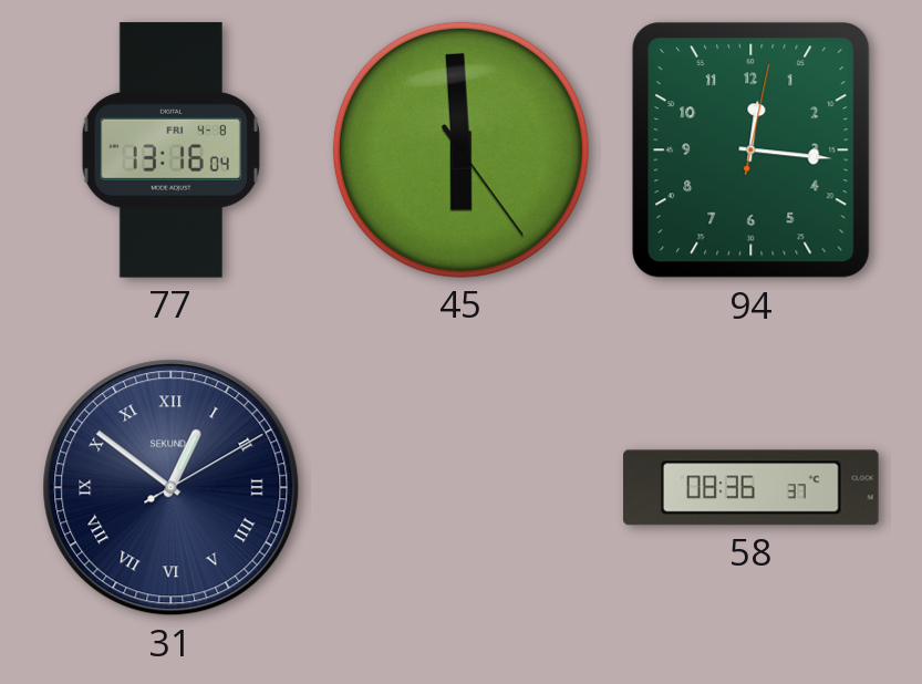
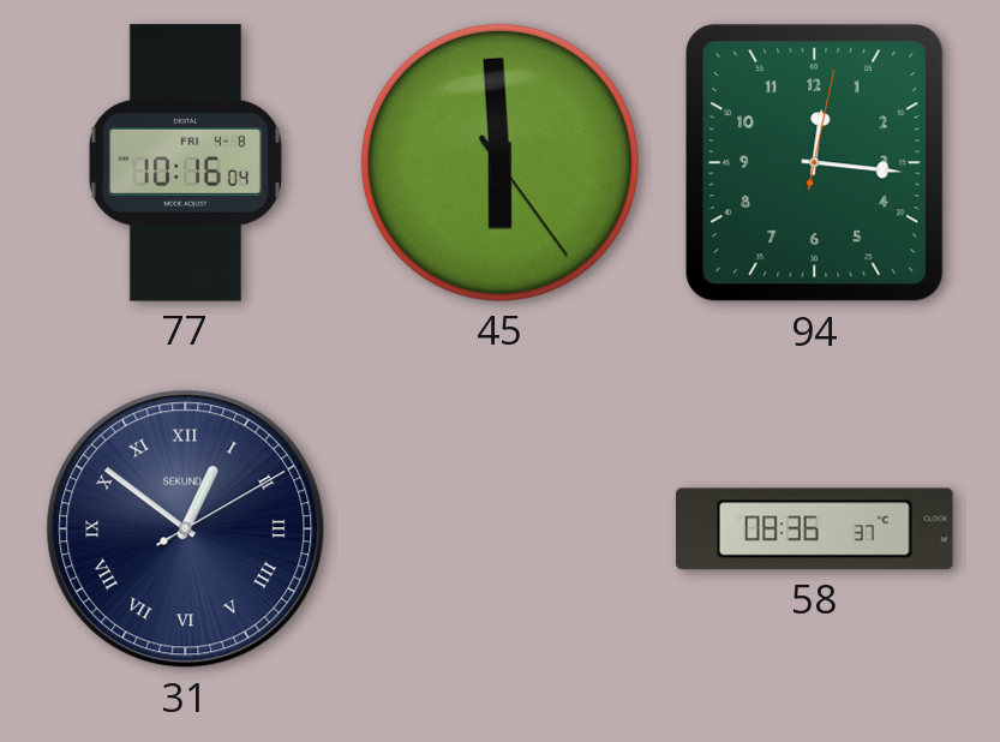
77: 13:16 -> 10:16 (185, 163)
